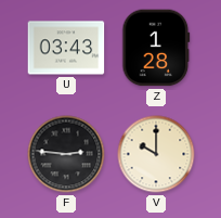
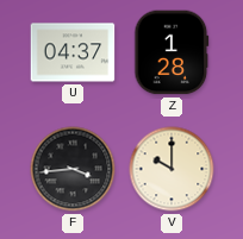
U: 03:43 -> 04:37 (73, 52)
F: 2:46 -> 3:44 (73, 169)
